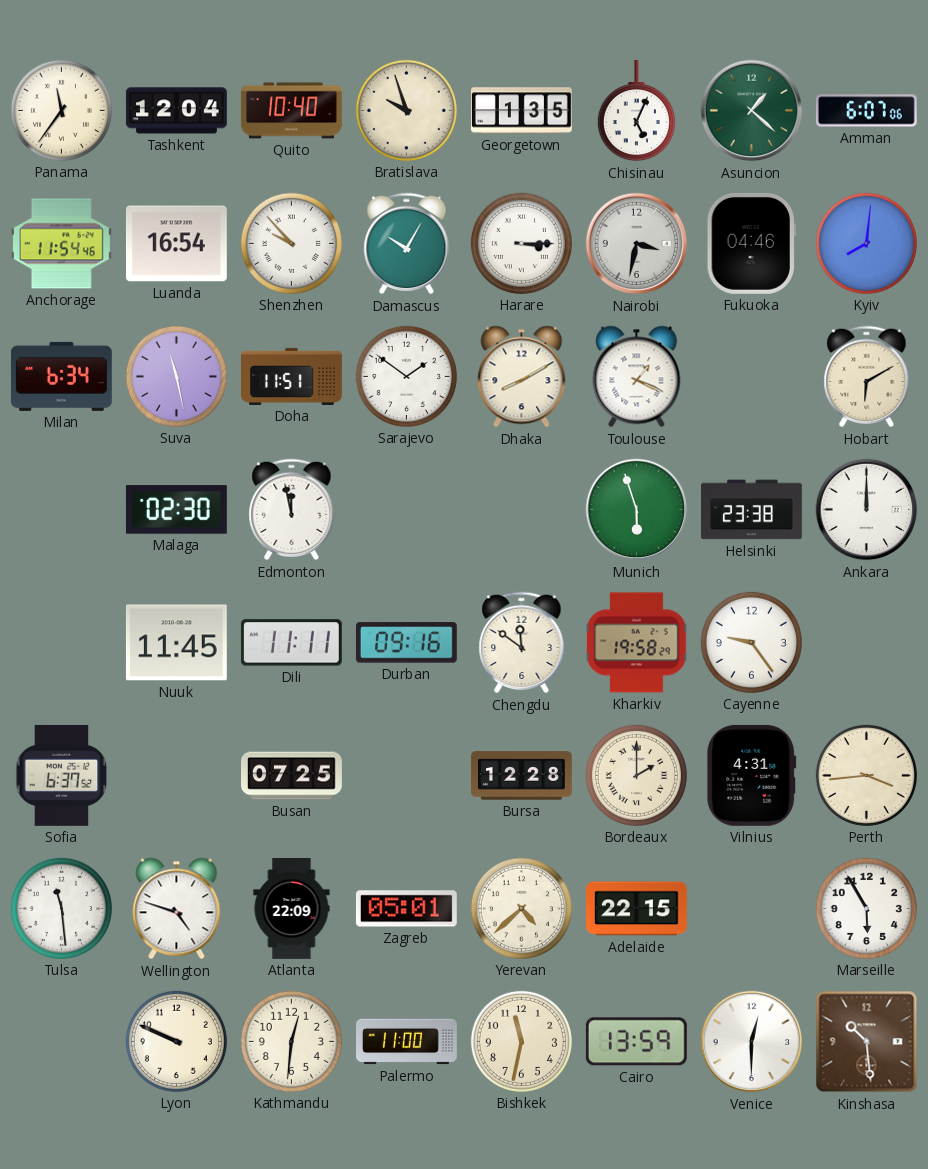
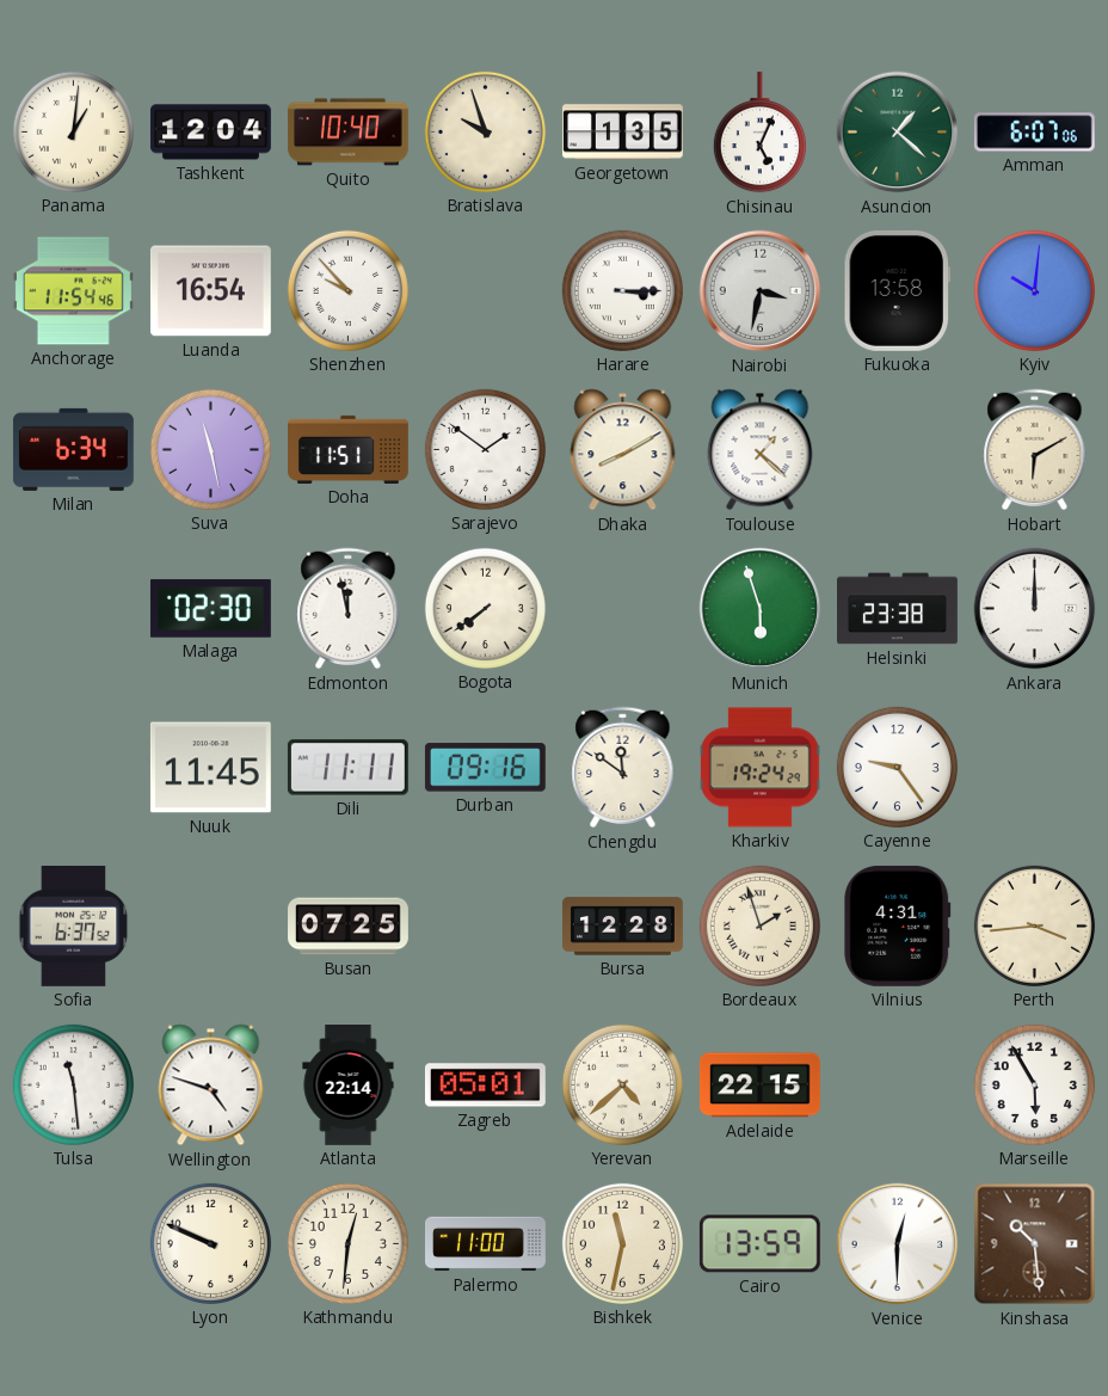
Panama: 11:36 -> 1:01 (73, 131)
Damascus: 10:05 -> none (407, 244)
Fukuoka: 04:46 -> 13:58 (897, 290)
Kyiv: 8:01 -> 10:01 (1034, 290)
Toulouse: 1:19 -> 1:22 (761, 450)
Bogota: none -> 7:39 (485, 608)
Kharkiv: 19:58 -> 19:24 (761, 768)
Bordeaux: 2:00 -> 1:57 (759, 925)
Atlanta: 22:09 -> 22:14 (349, 1086)
